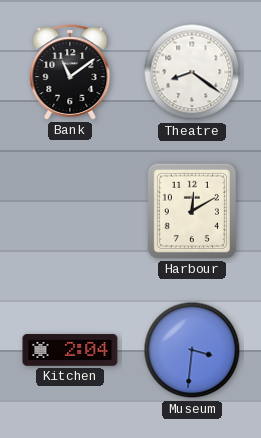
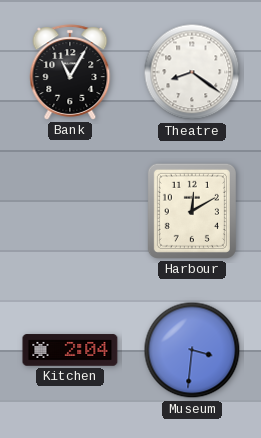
Bank: 11:09 -> 11:05 (70, 72)
